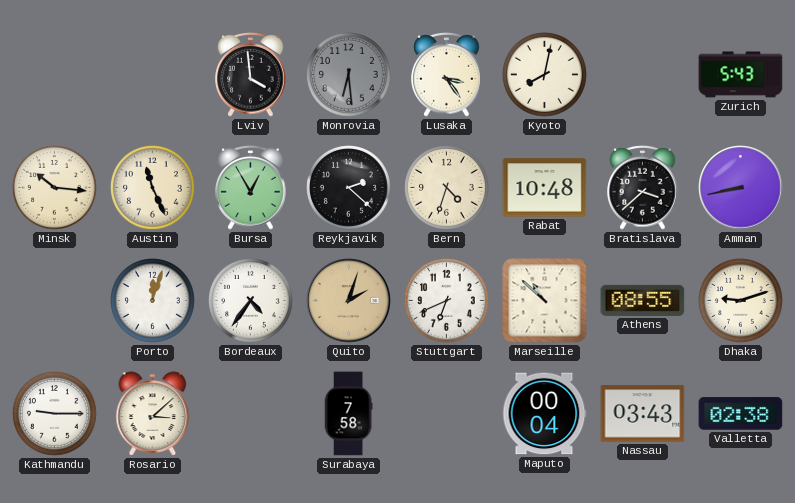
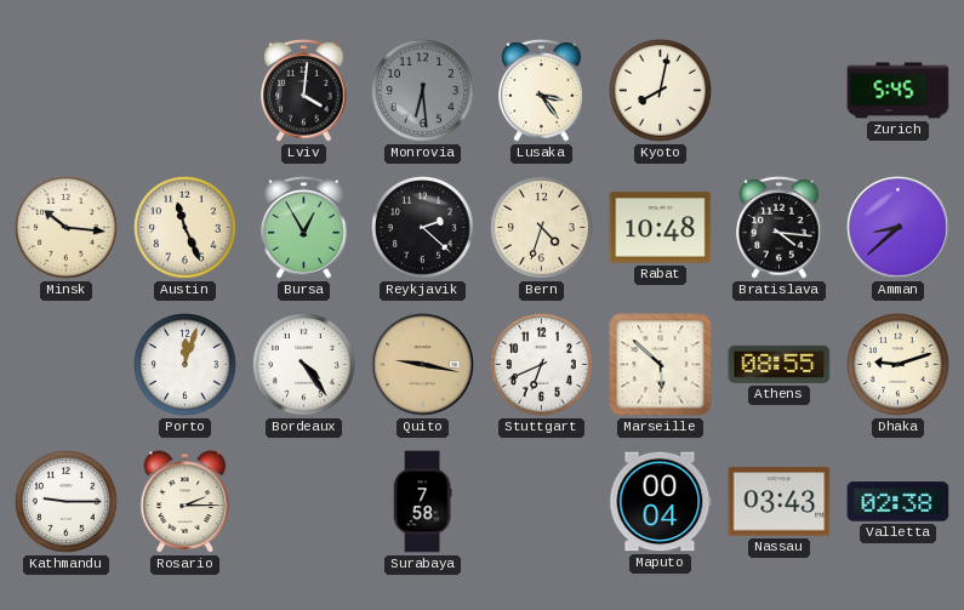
Lviv: 3:59 -> 4:01 (304, 91)
Zurich: 5:43 -> 5:45 (899, 91)
Bratislava: 3:38 -> 4:16 (780, 228)
Amman: 8:43 -> 8:38 (899, 228)
Bordeaux: 4:36 -> 4:24 (304, 365)
Quito: 2:03 -> 9:17 (423, 365)
Marseille: 10:52 -> 5:52 (661, 365)
Rosario: 3:08 -> 2:15 (186, 502)
